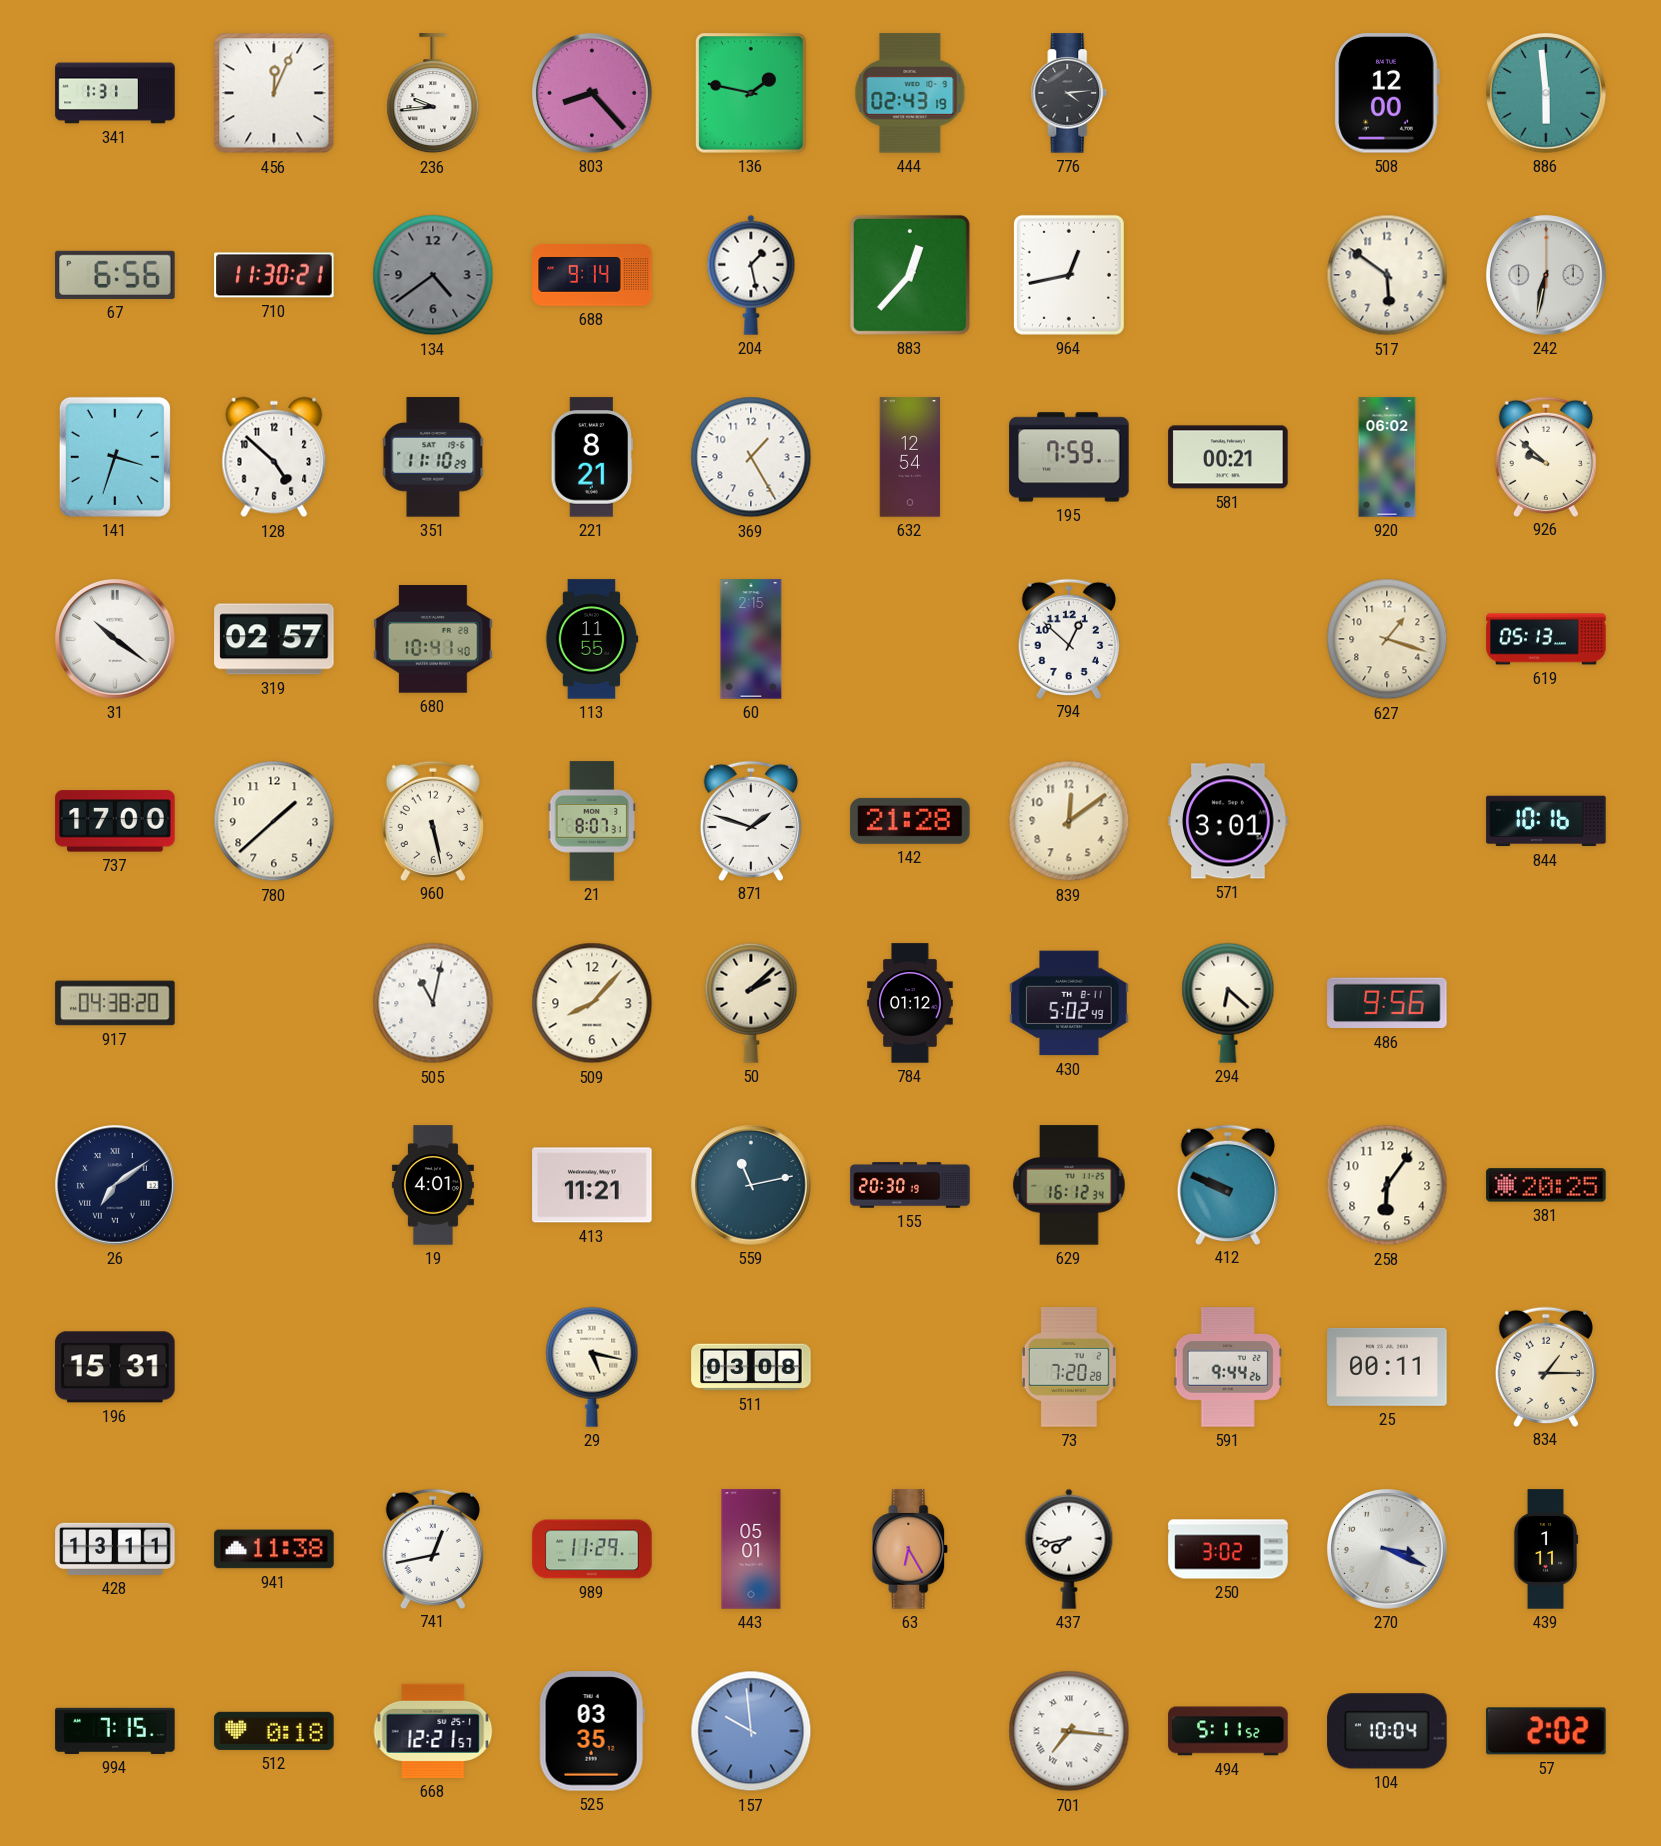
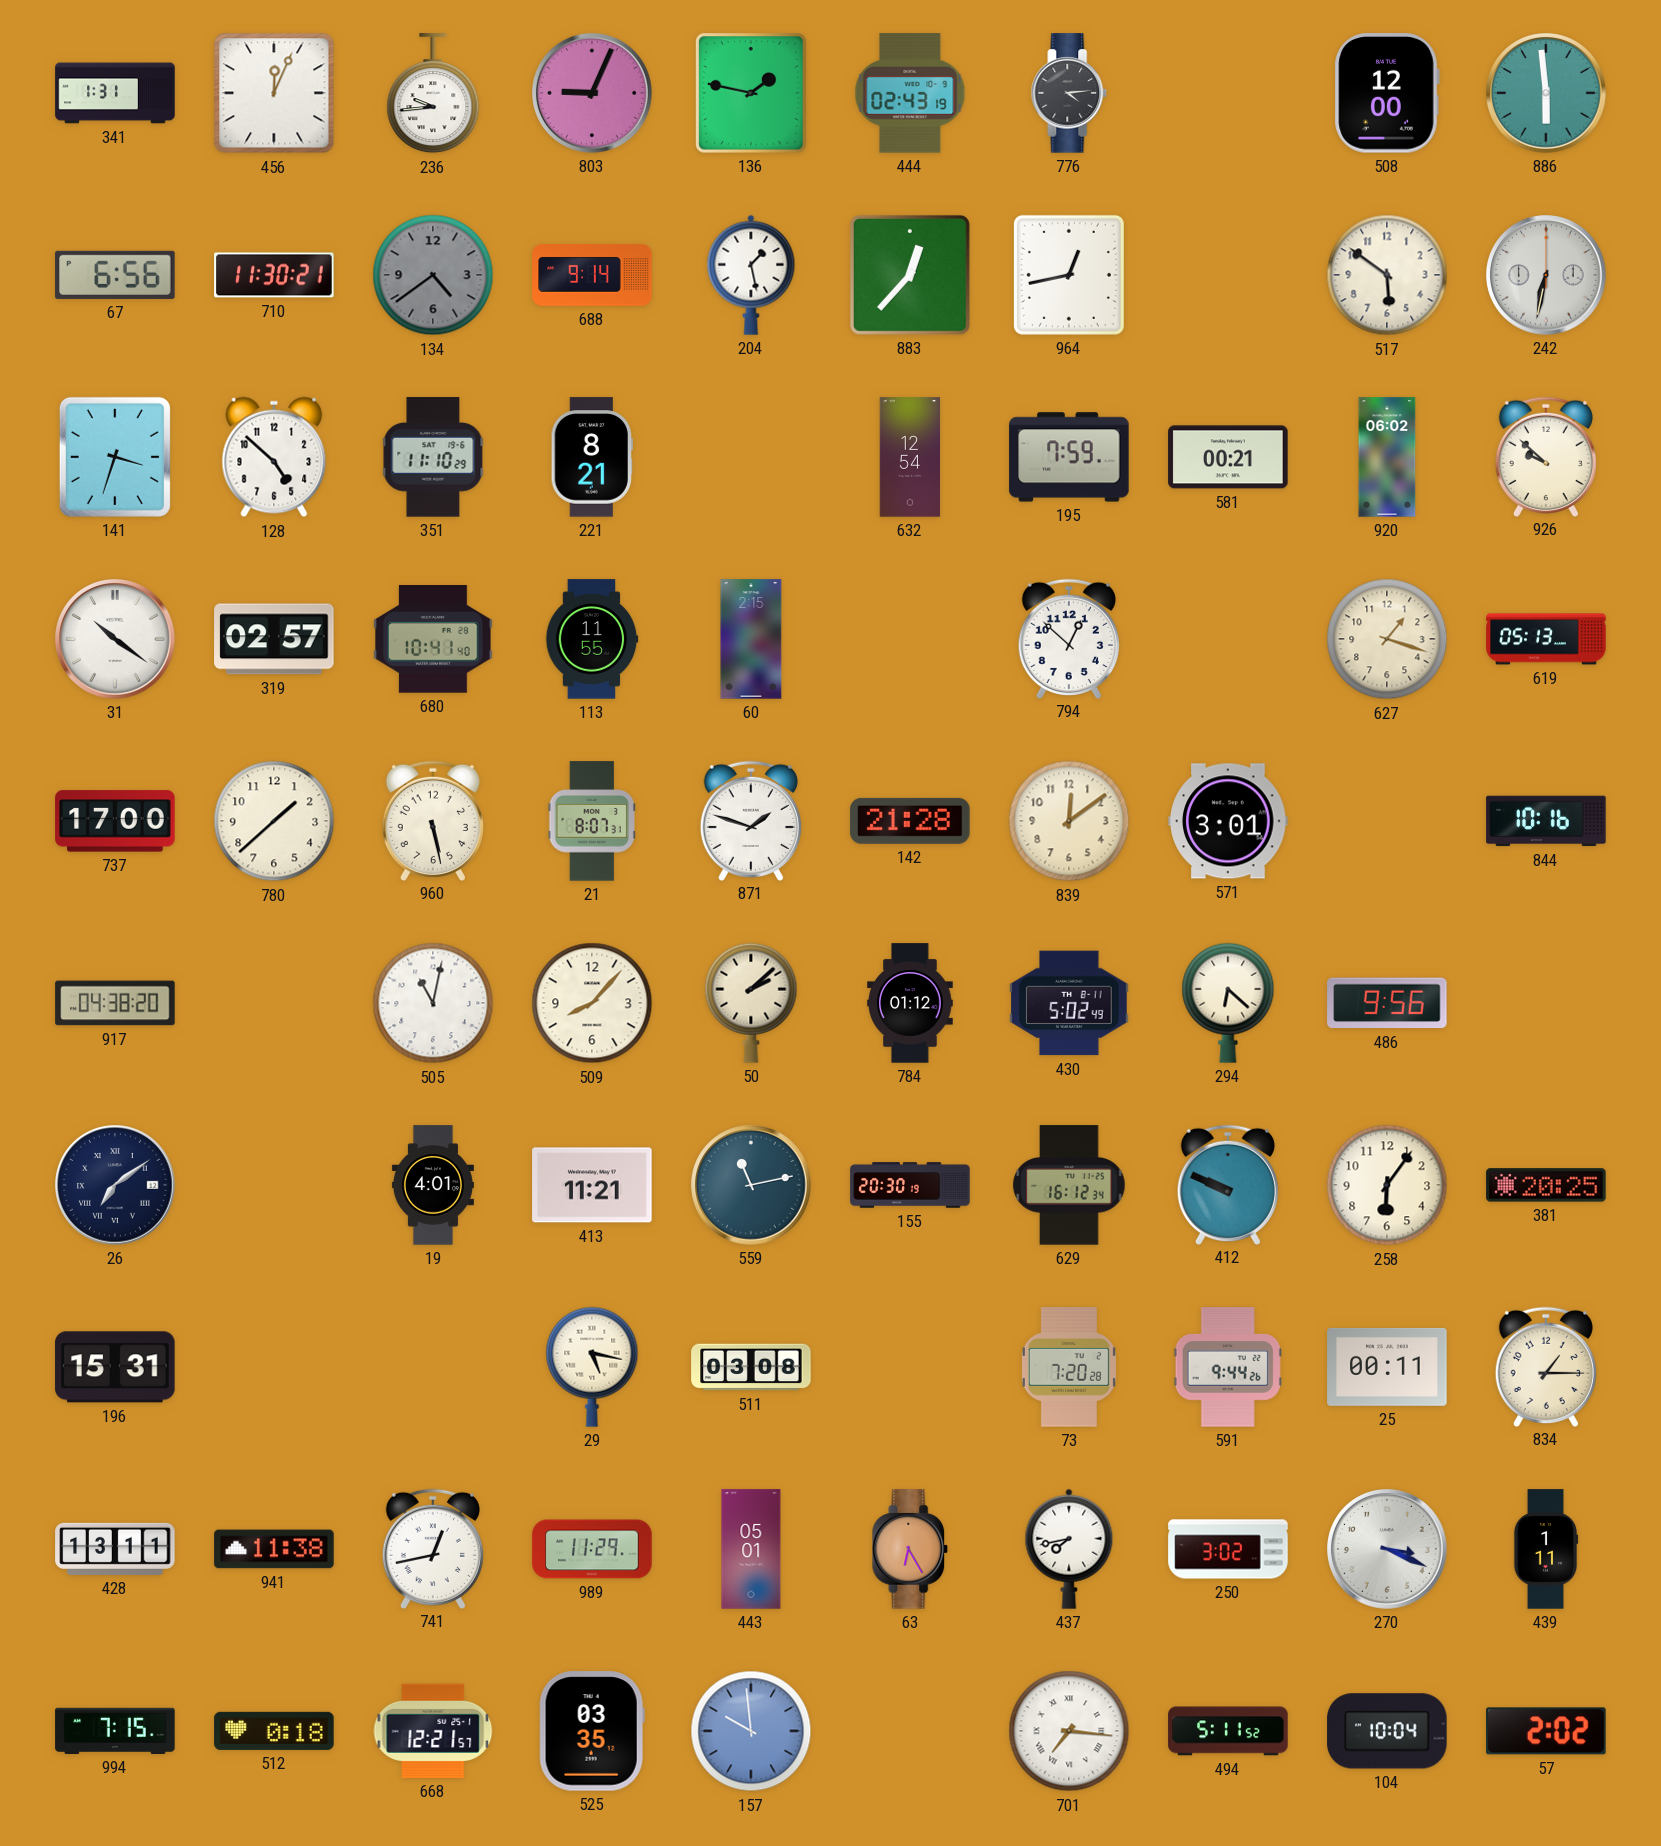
803: 8:23 -> 9:04 (593, 94)
369: 1:25 -> none (751, 457)
